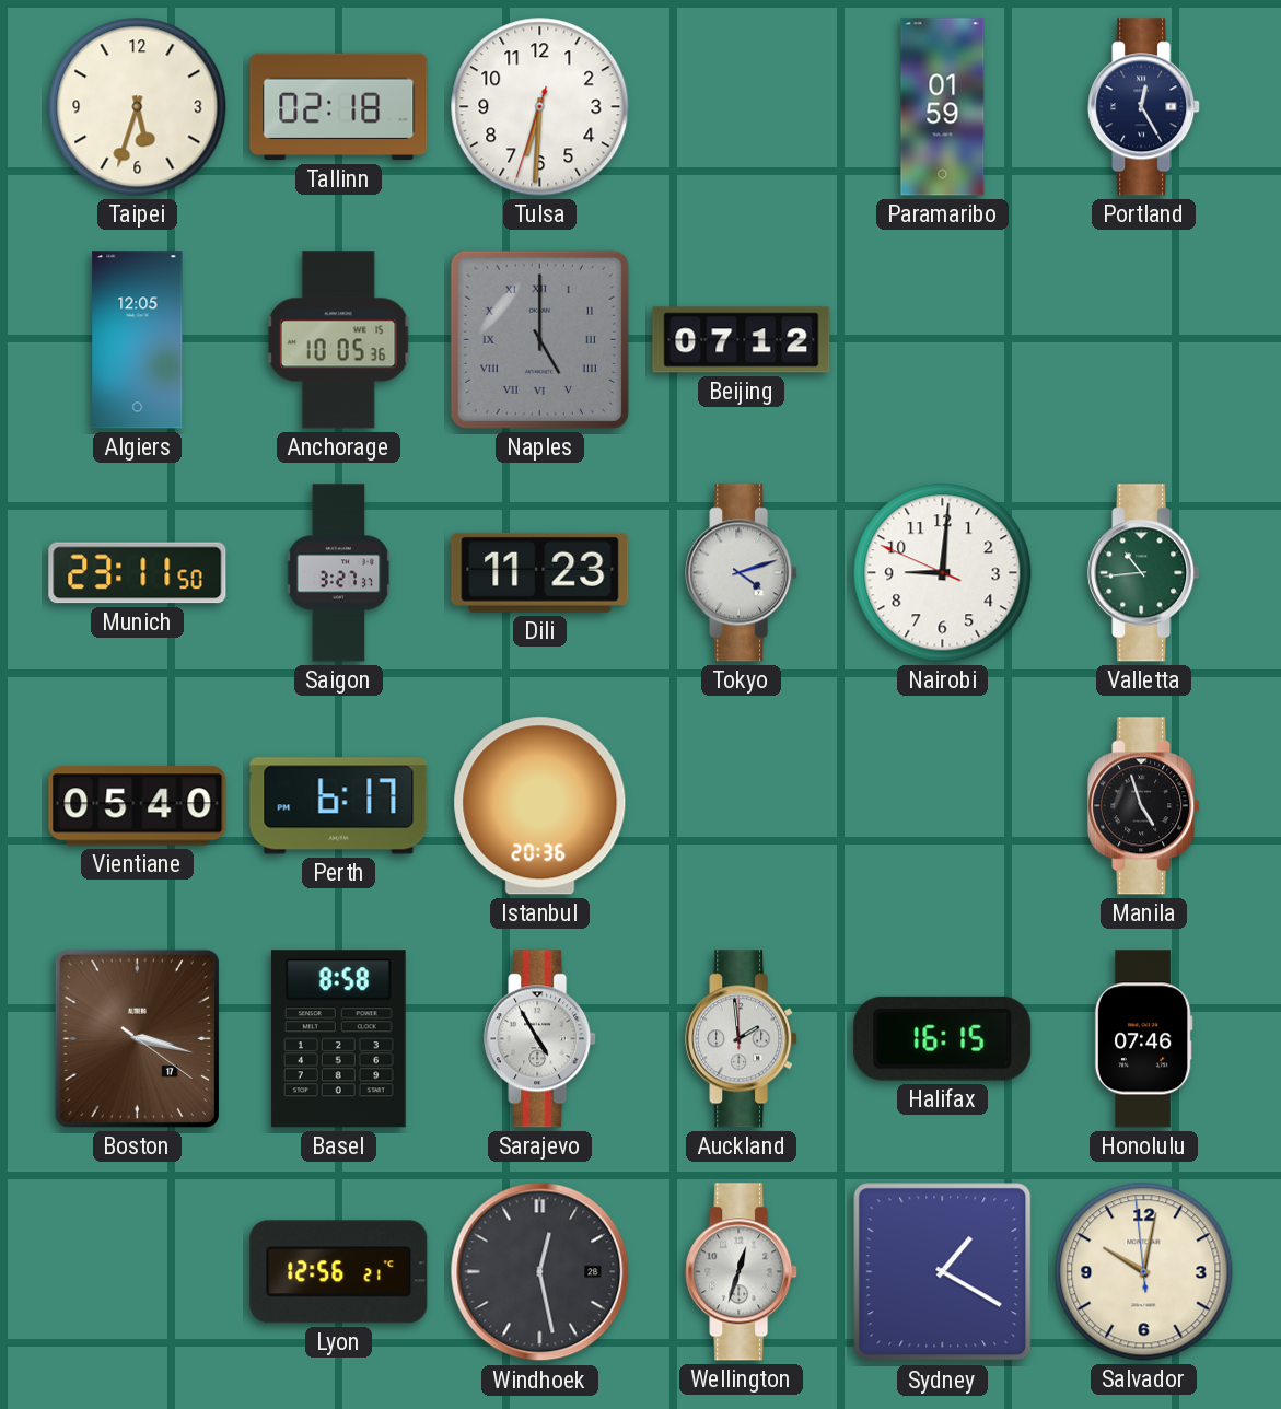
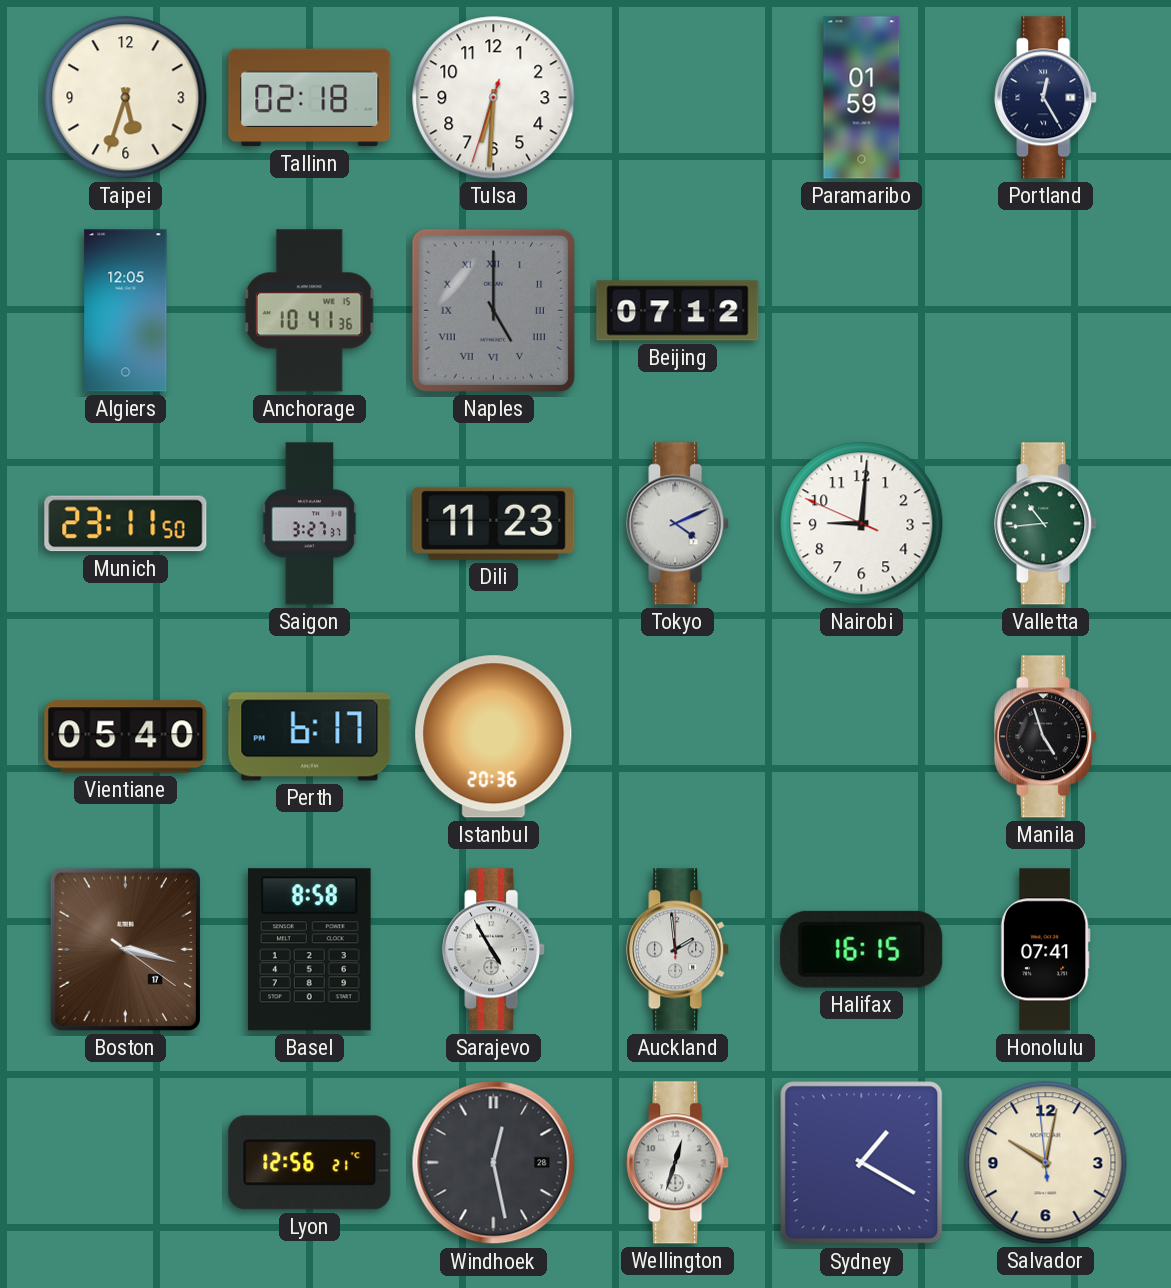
Anchorage: 10:05 -> 10:41 (309, 311)
Tokyo: 4:12 -> 4:11 (678, 524)
Honolulu: 07:46 -> 07:41 (1045, 950)
